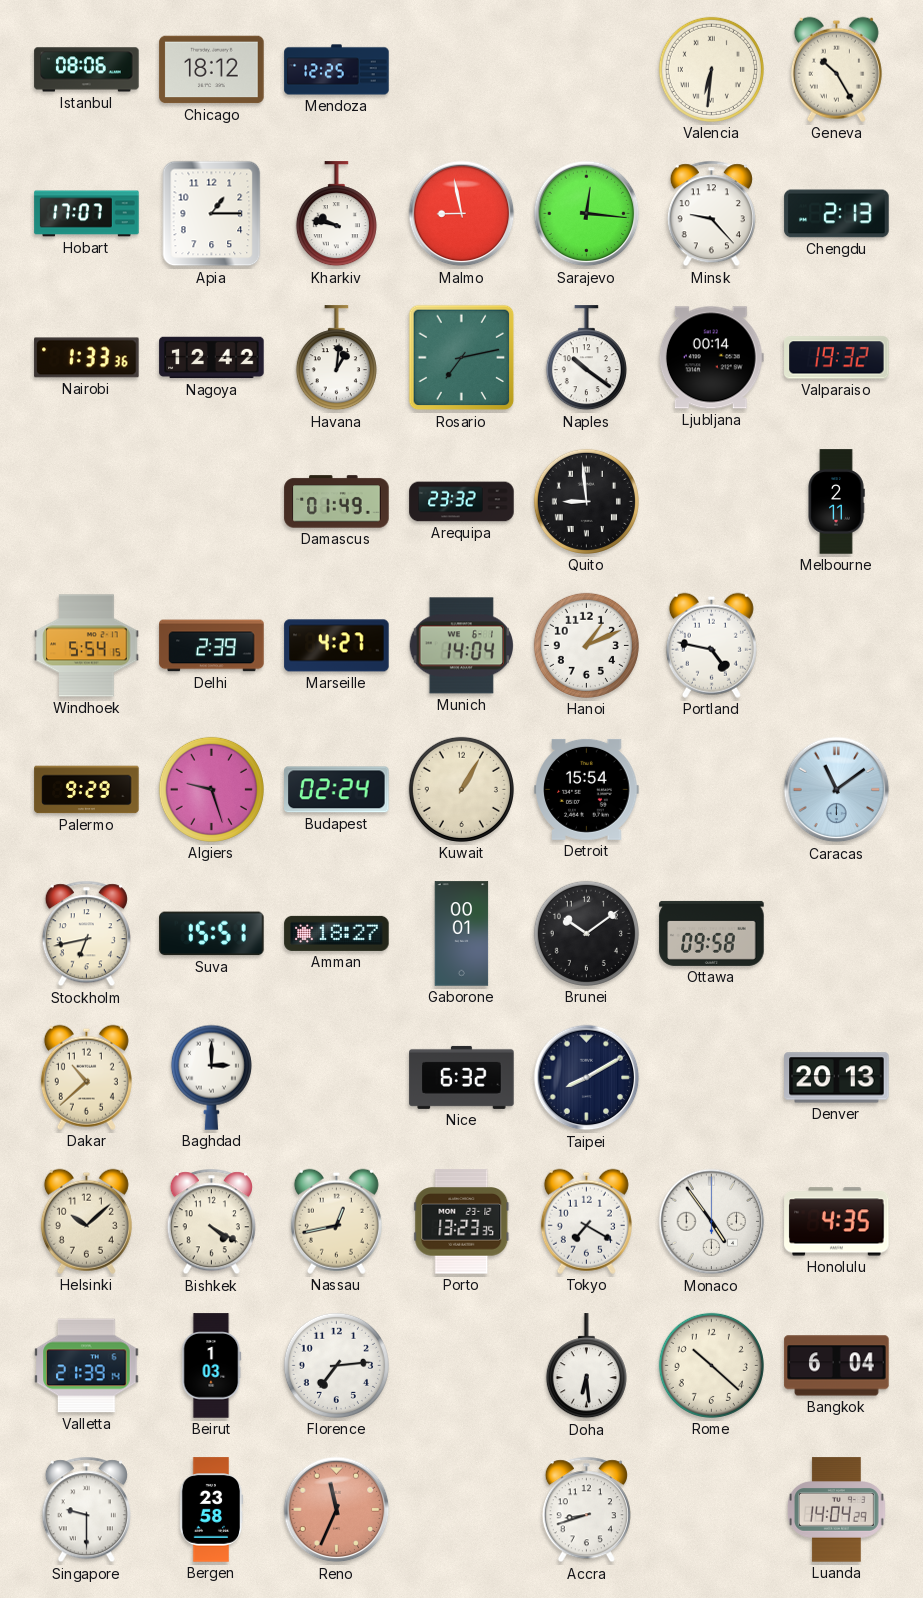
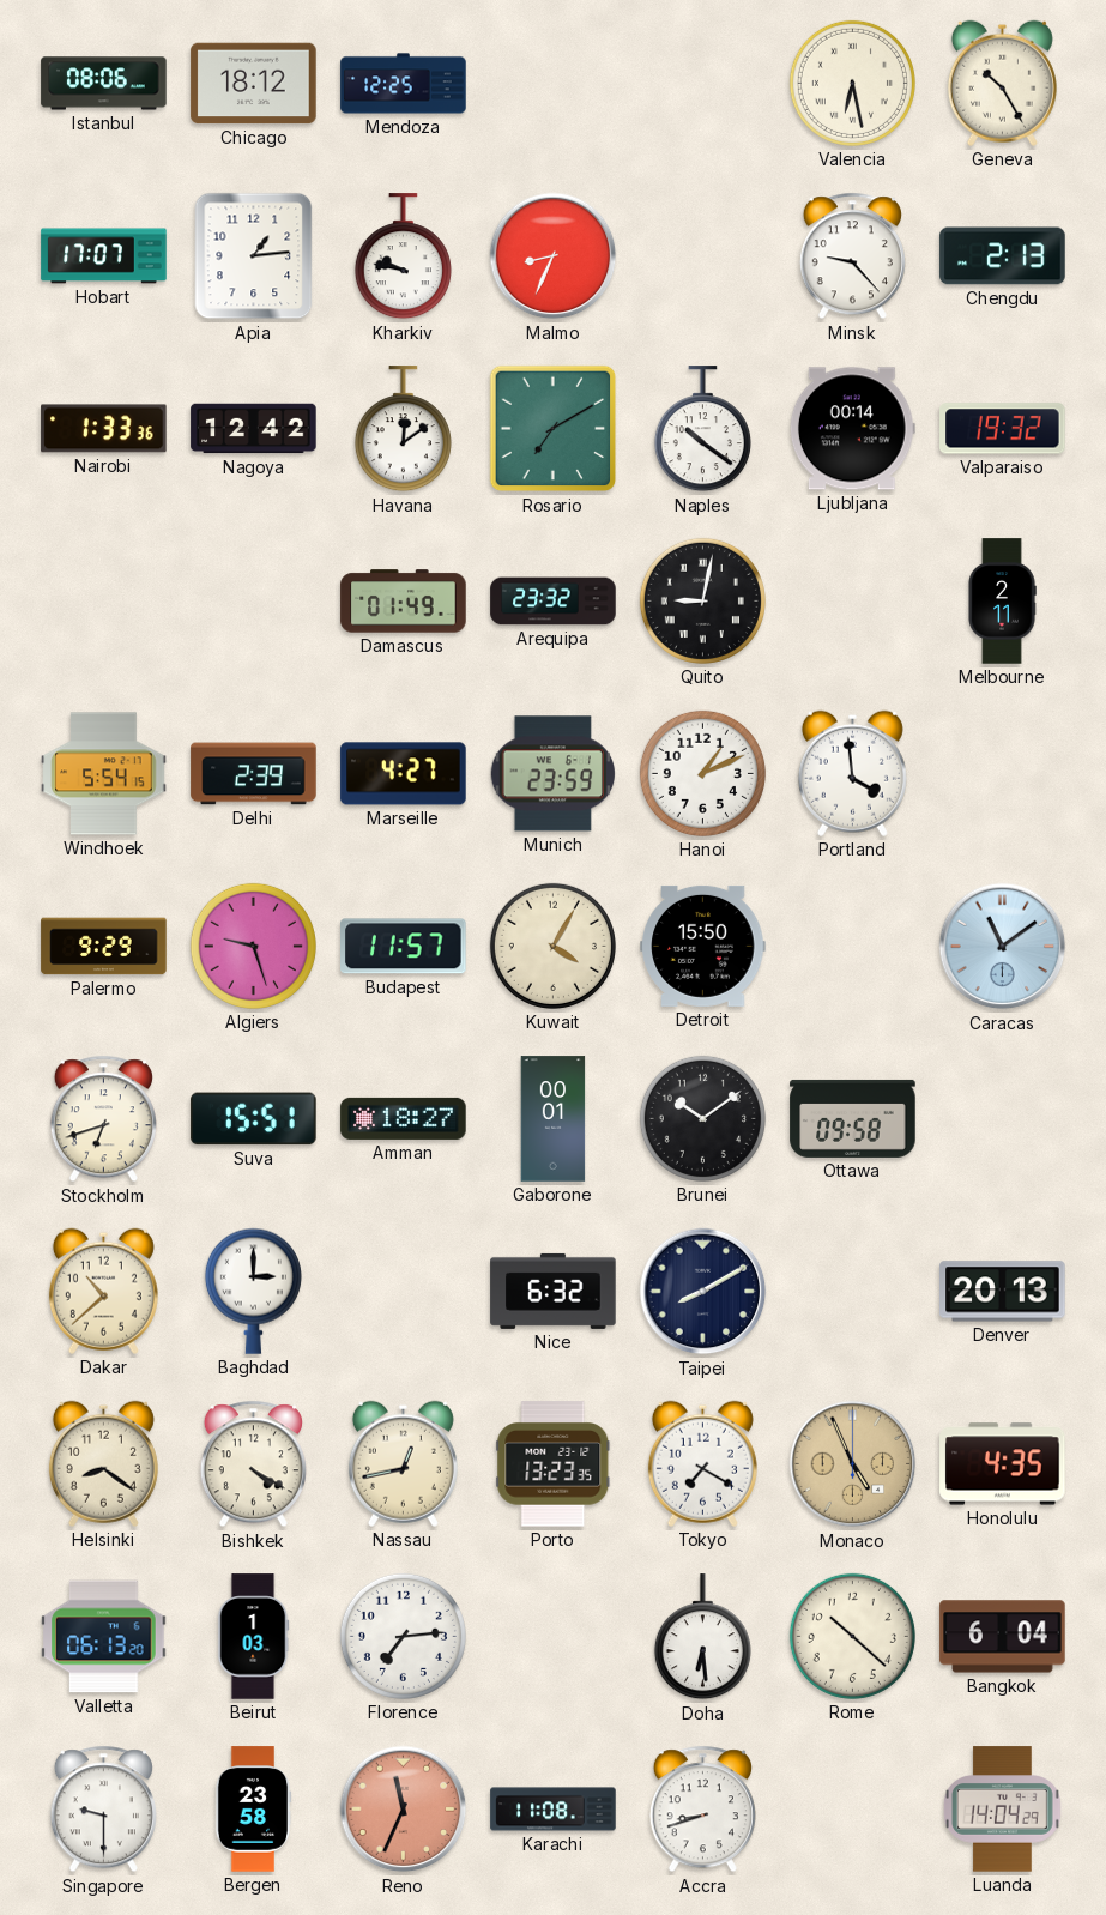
Valencia: 6:31 -> 6:28 (852, 83)
Apia: 1:15 -> 1:14 (254, 256)
Malmo: 8:58 -> 8:34 (554, 256)
Sarajevo: 12:16 -> none (587, 214)
Havana: 1:01 -> 12:09 (403, 429)
Rosario: 7:13 -> 7:10 (554, 429)
Quito: 8:59 -> 9:02 (702, 600)
Munich: 14:04 -> 23:59 (552, 774)
Portland: 4:47 -> 3:59 (852, 773)
Budapest: 02:24 -> 11:57 (404, 947)
Kuwait: 1:05 -> 4:05 (552, 946)
Detroit: 15:54 -> 15:50 (703, 946)
Stockholm: 6:43 -> 6:42 (103, 1119)
Helsinki: 10:08 -> 8:21 (103, 1463)
Monaco: 4:54 -> 4:56 (853, 1464)
Monaco dial: white -> champagne (853, 1464)
Valletta: 21:39 -> 06:13 (104, 1637)
Karachi: none -> 11:08 (554, 1810)
